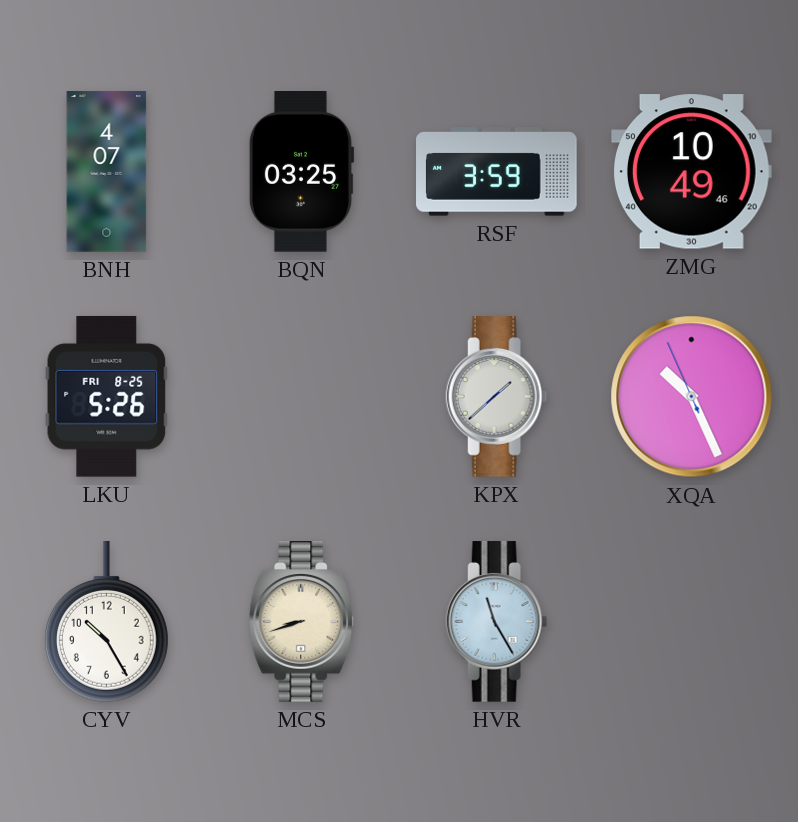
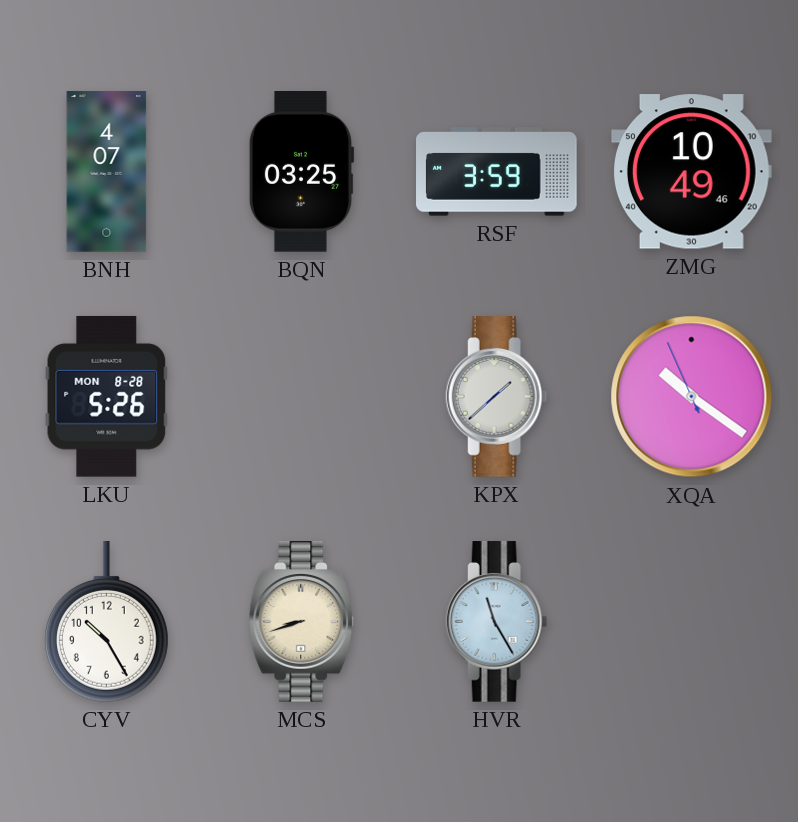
LKU date: FRI 8-25 -> MON 8-28 (107, 397)
XQA: 10:25 -> 10:20 (692, 397)
